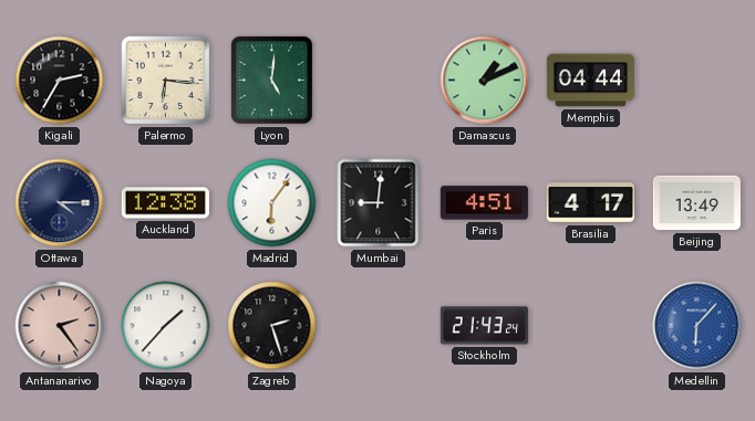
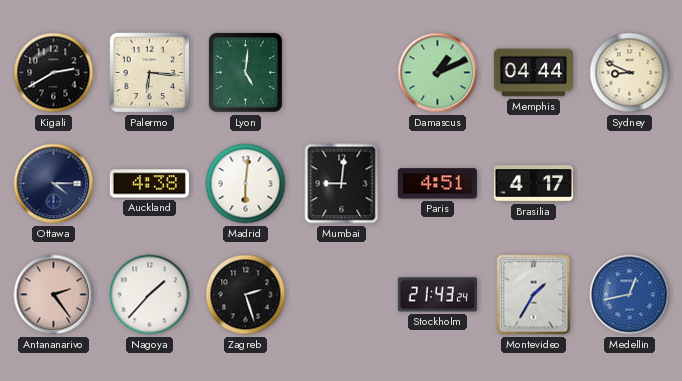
Kigali: 2:35 -> 2:40 (54, 73)
Sydney: none -> 8:49 (630, 73)
Auckland: 12:38 -> 4:38 (149, 184)
Madrid: 6:06 -> 6:01 (246, 184)
Beijing: 13:49 -> none (696, 203)
Montevideo: none -> 1:35 (534, 295)
Medellin: 6:07 -> 12:43 (630, 295)
